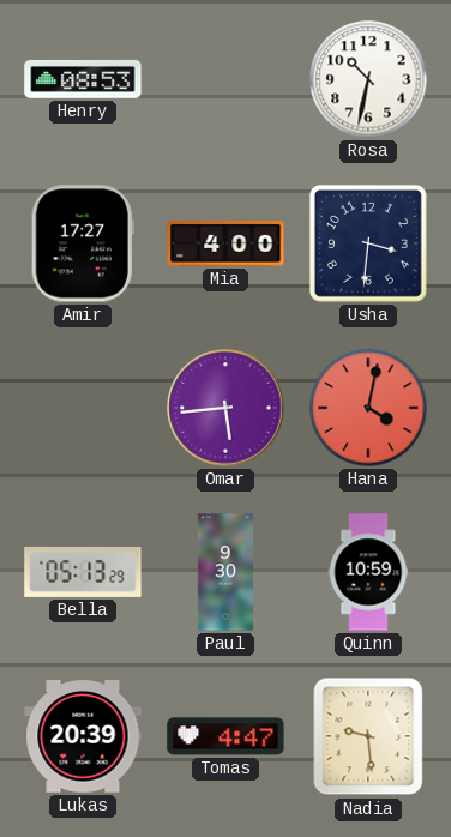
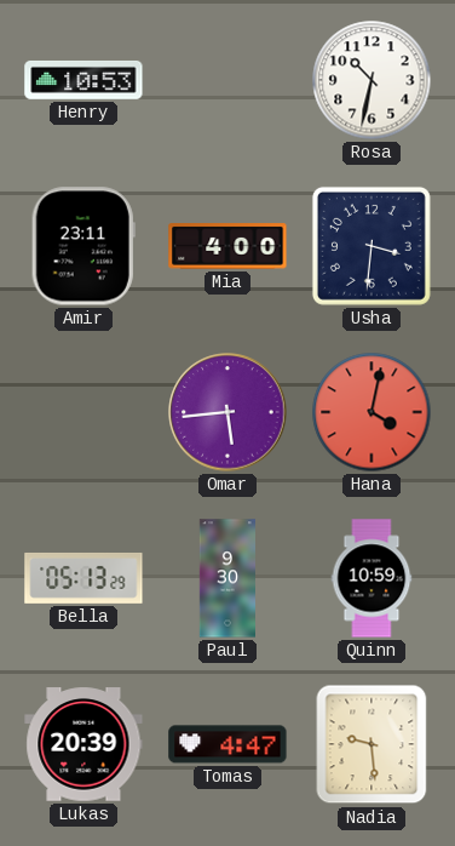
Henry: 08:53 -> 10:53 (83, 80)
Amir: 17:27 -> 23:11 (83, 246)
